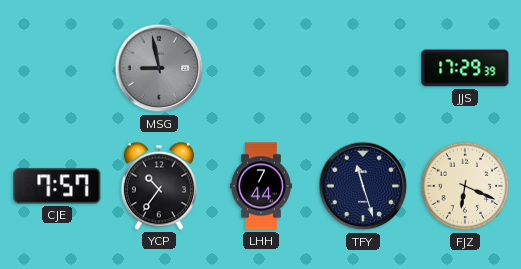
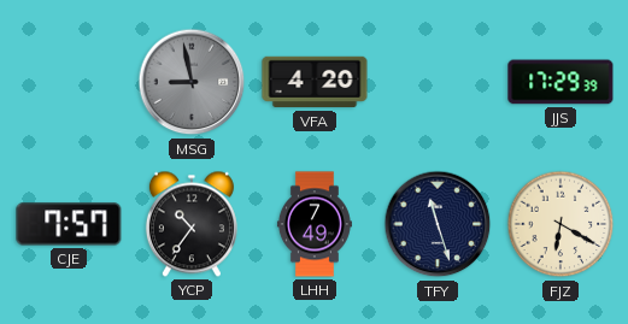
VFA: none -> 4:20 (315, 82)
LHH: 7:44 -> 7:49 (315, 224)
FJZ: 6:19 -> 6:20 (560, 224)
